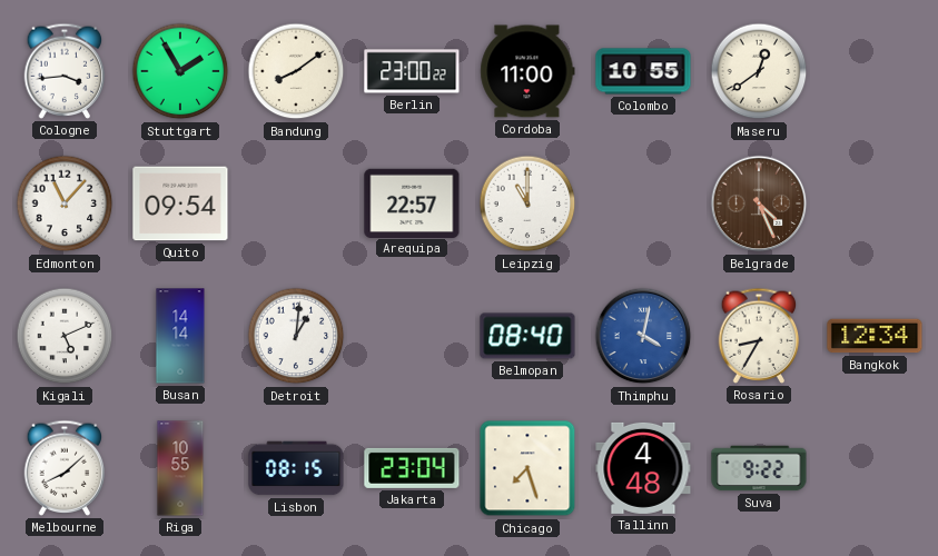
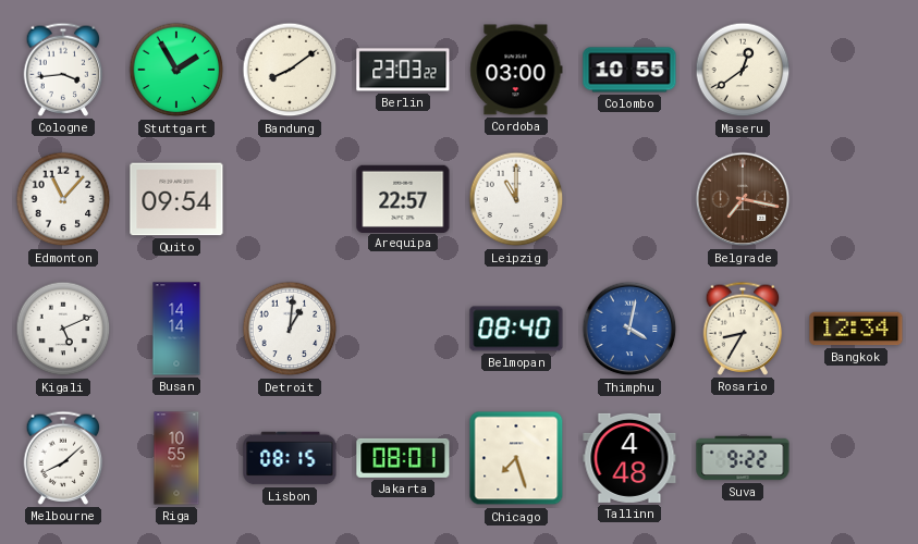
Berlin: 23:00 -> 23:03 (403, 70)
Cordoba: 11:00 -> 03:00 (516, 70)
Belgrade: 4:26 -> 7:17 (743, 199)
Jakarta: 23:04 -> 08:01 (403, 458)
